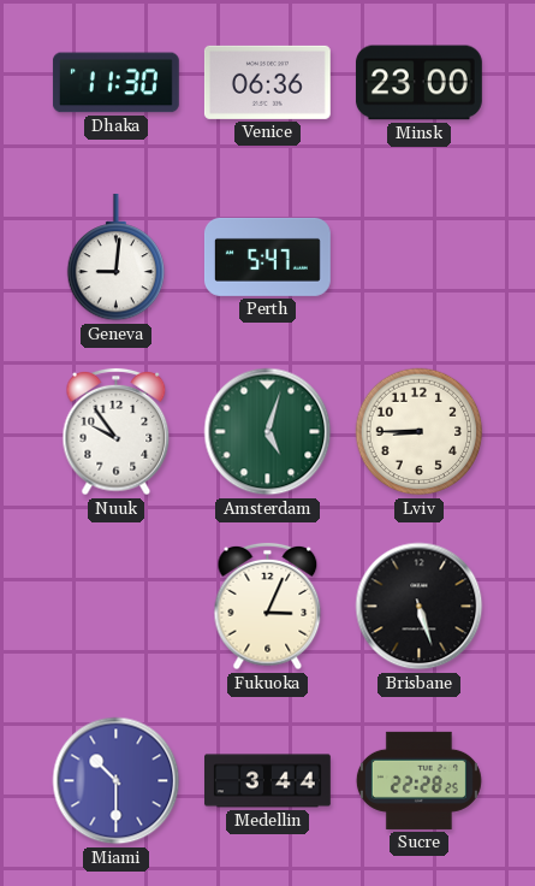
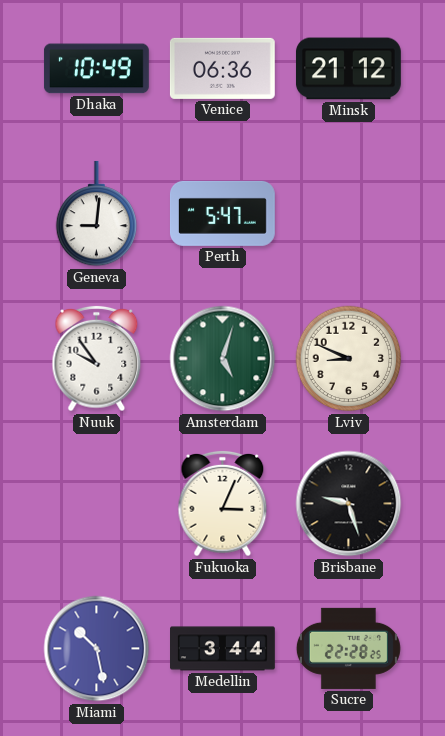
Dhaka: 11:30 -> 10:49 (96, 69)
Minsk: 23:00 -> 21:12 (348, 69)
Lviv: 8:45 -> 8:49 (349, 359)
Brisbane: 5:27 -> 9:27 (349, 504)
Miami: 10:30 -> 10:28 (97, 649)
